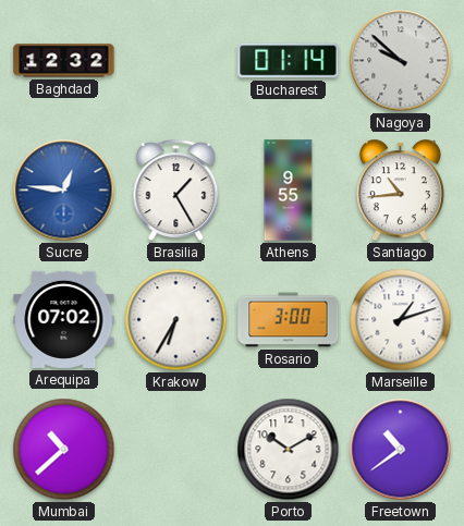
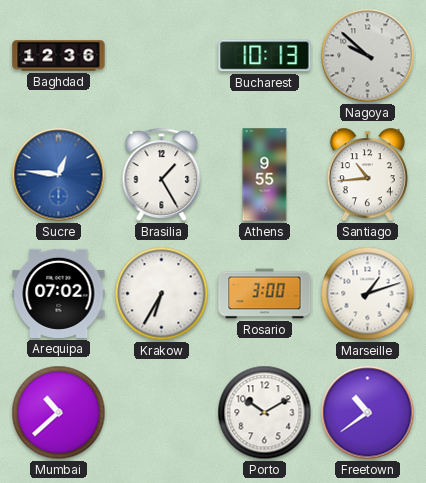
Baghdad: 12:32 -> 12:36 (59, 56)
Bucharest: 01:14 -> 10:13 (265, 56)
